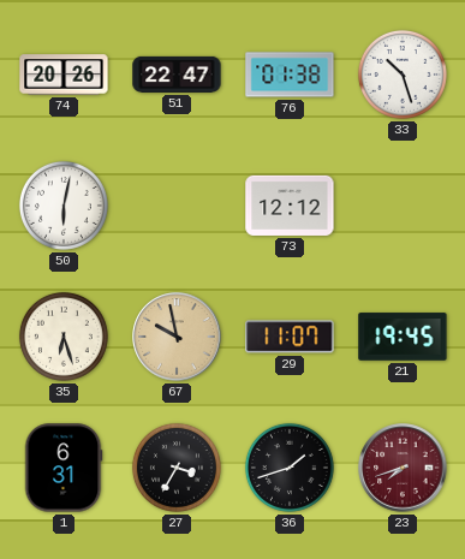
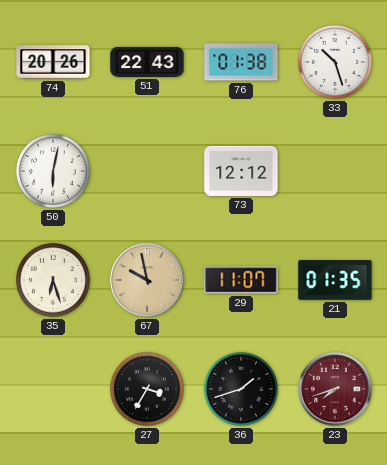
51: 22:47 -> 22:43 (147, 62)
21: 19:45 -> 01:35 (335, 280)
1: 6:31 -> none (64, 468)
